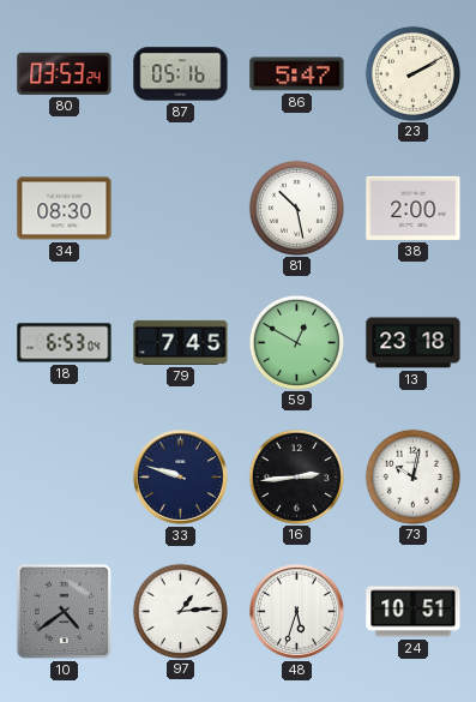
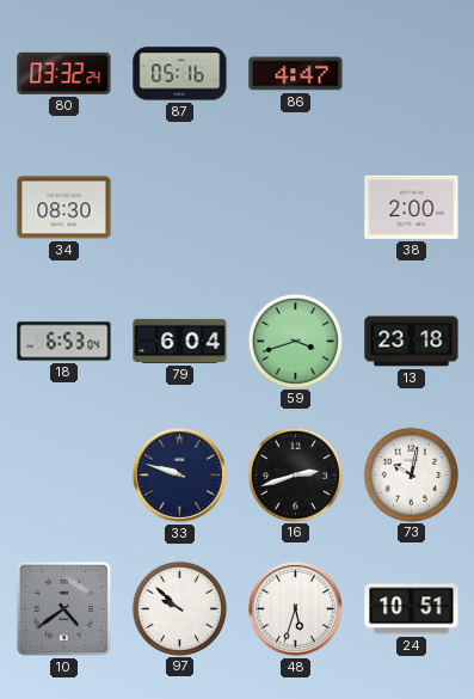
80: 03:53 -> 03:32 (64, 73)
86: 5:47 -> 4:47 (296, 74)
23: 2:10 -> none (412, 73)
81: 10:28 -> none (296, 208)
79: 7:45 -> 6:04 (180, 341)
59: 12:50 -> 3:42 (295, 341)
16: 2:44 -> 2:42 (295, 474)
97: 1:14 -> 9:52 (179, 608)
